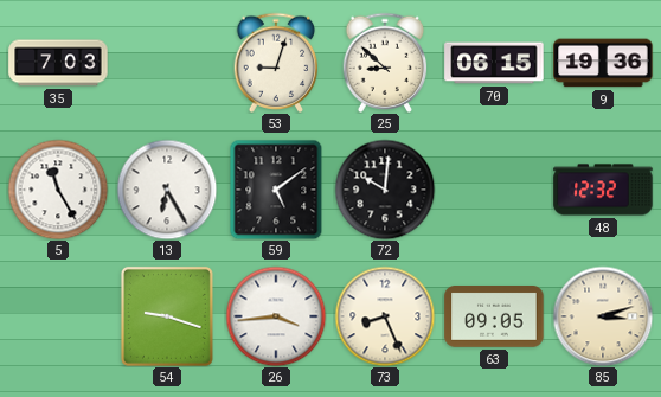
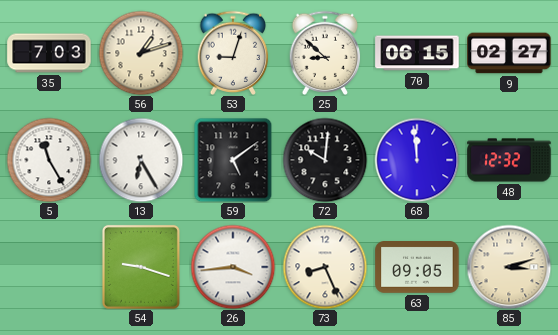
56: none -> 1:12 (141, 53)
9: 19:36 -> 02:27 (509, 53)
68: none -> 11:59 (417, 160)
